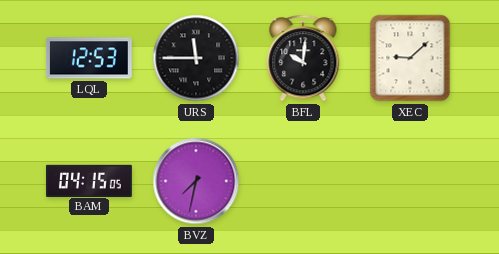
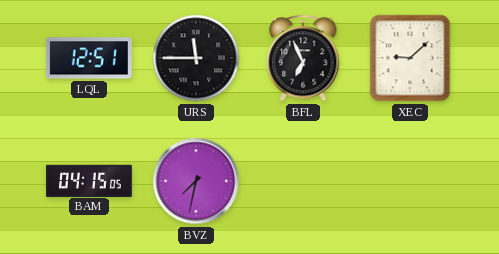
LQL: 12:53 -> 12:51 (89, 58)
BFL: 10:01 -> 6:56 (303, 58)
